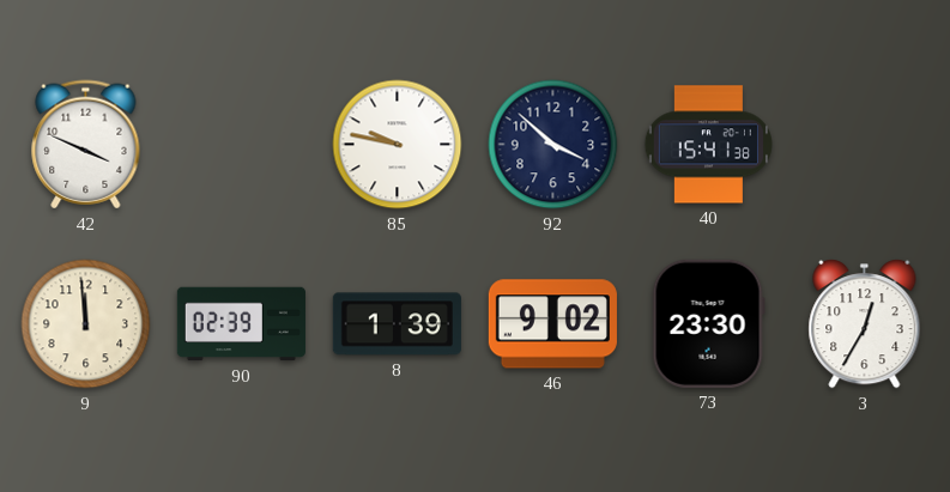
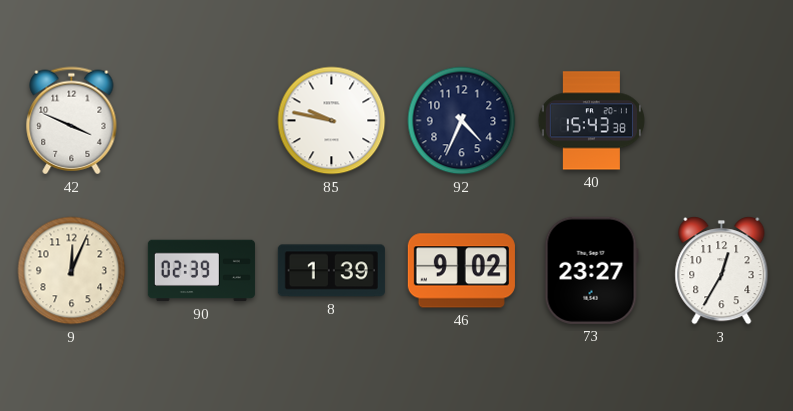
92: 3:52 -> 4:34 (462, 121)
40: 15:41 -> 15:43 (591, 121)
9: 11:59 -> 12:04 (72, 271)
73: 23:30 -> 23:27 (591, 270)
